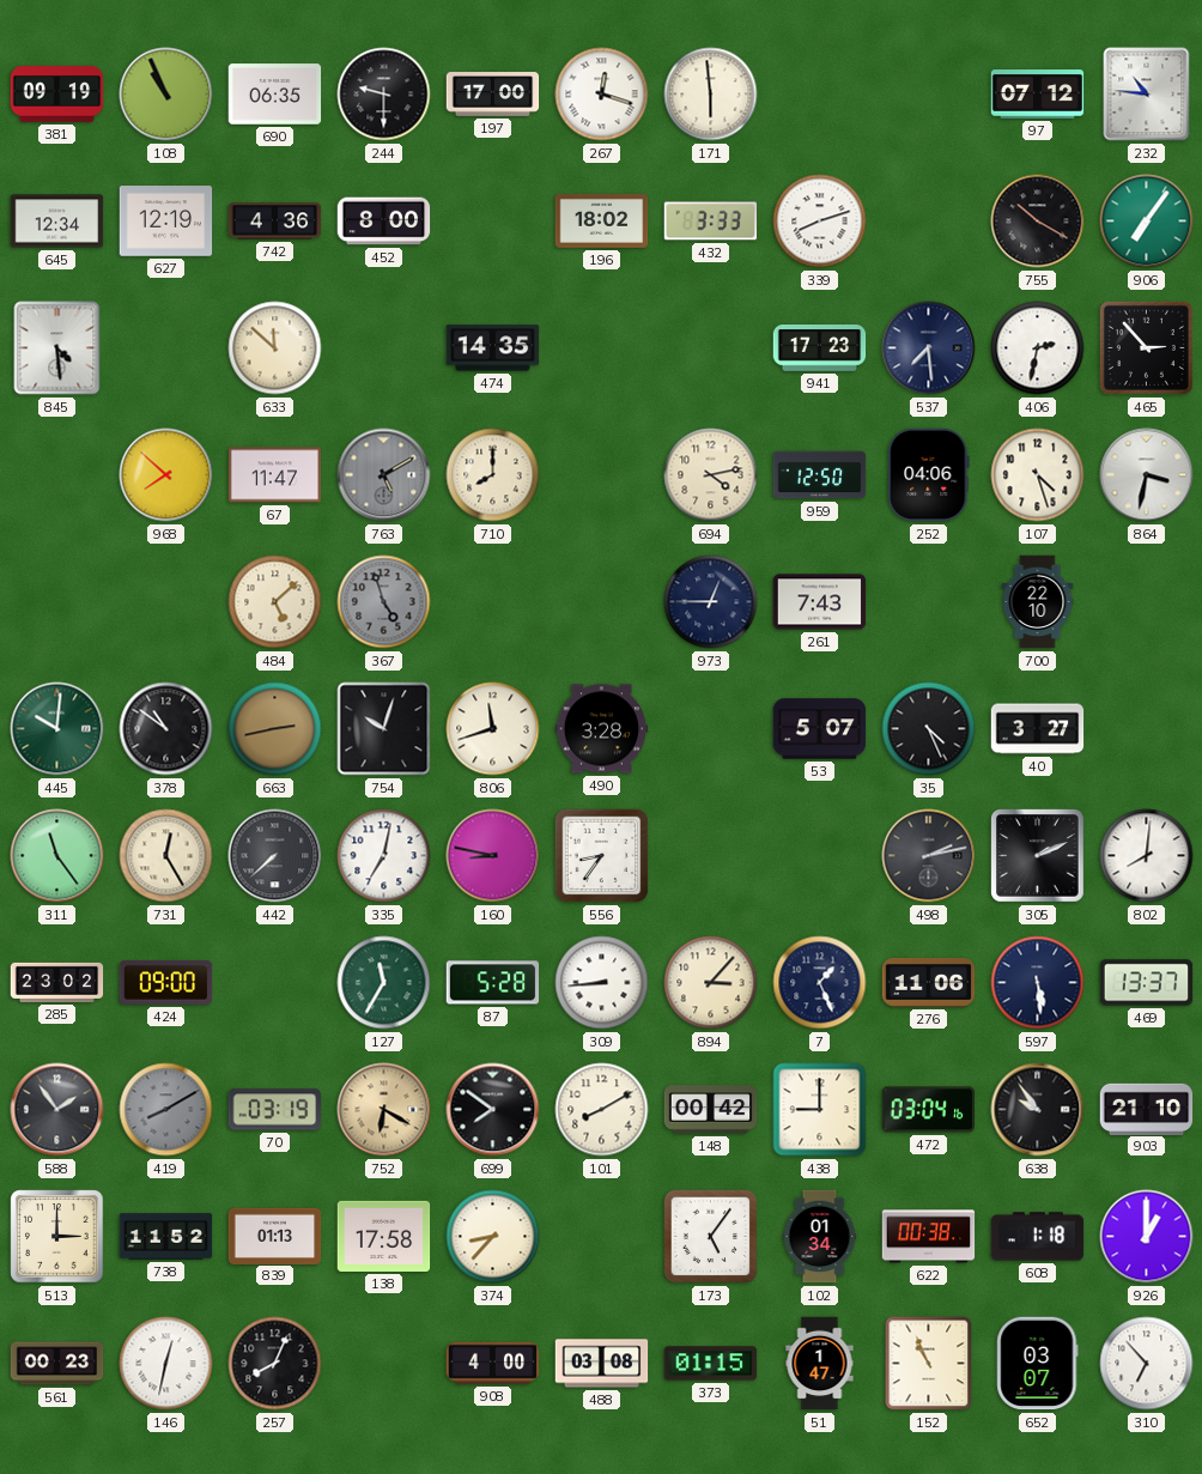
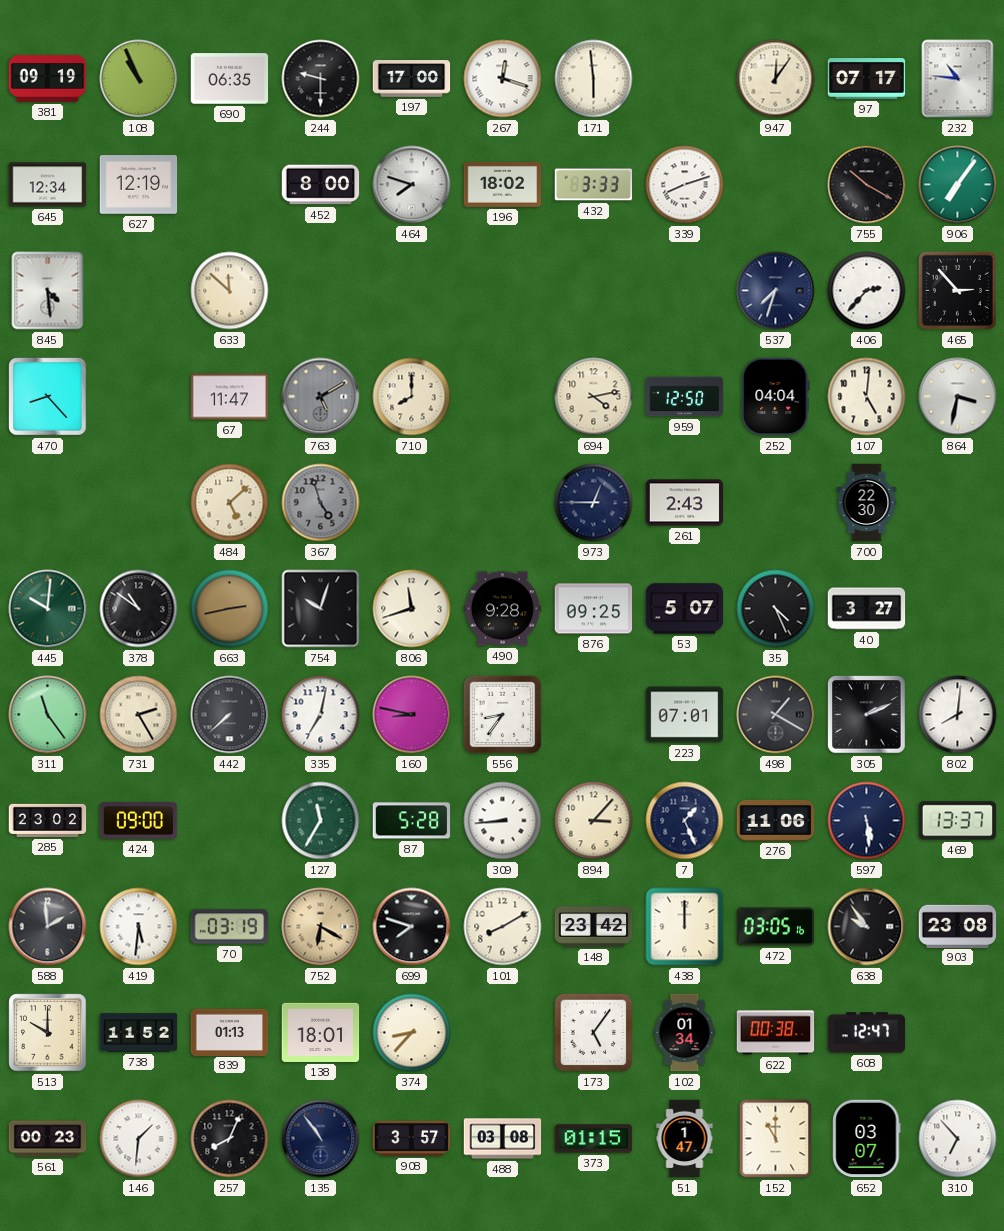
947: none -> 12:06 (776, 79)
97: 07:12 -> 07:17 (867, 79)
742: 4:36 -> none (275, 222)
464: none -> 7:48 (412, 185)
474: 14:35 -> none (493, 348)
941: 17:23 -> none (820, 348)
537: 7:29 -> 7:33 (776, 291)
406: 2:32 -> 2:37 (867, 291)
470: none -> 8:23 (48, 397)
968: 7:52 -> none (166, 475)
252: 04:06 -> 04:04 (776, 397)
107: 4:27 -> 5:01 (867, 397)
261: 7:43 -> 2:43 (685, 503)
700: 22:10 -> 22:30 (867, 503)
490: 3:28 -> 9:28 (503, 609)
876: none -> 09:25 (594, 609)
731: 12:25 -> 2:25 (139, 715)
223: none -> 07:01 (685, 715)
498: 2:13 -> 1:20 (776, 715)
588: 1:54 -> 1:59 (48, 927)
419: 8:10 -> 5:31 (139, 927)
419 dial: grey -> white (139, 927)
699: 7:51 -> 7:48 (412, 927)
148: 00:42 -> 23:42 (594, 927)
438: 9:00 -> 12:00 (685, 927)
472: 03:04 -> 03:05 (776, 927)
903: 21:10 -> 23:08 (958, 926)
513: 3:00 -> 10:00 (48, 1033)
138: 17:58 -> 18:01 (321, 1032)
608: 1:18 -> 12:47 (867, 1033)
926: 1:00 -> none (1147, 1237)
146: 12:32 -> 1:31 (139, 1139)
135: none -> 10:54 (321, 1139)
908: 4:00 -> 3:57 (412, 1138)
152: 10:56 -> 11:00 (776, 1139)
